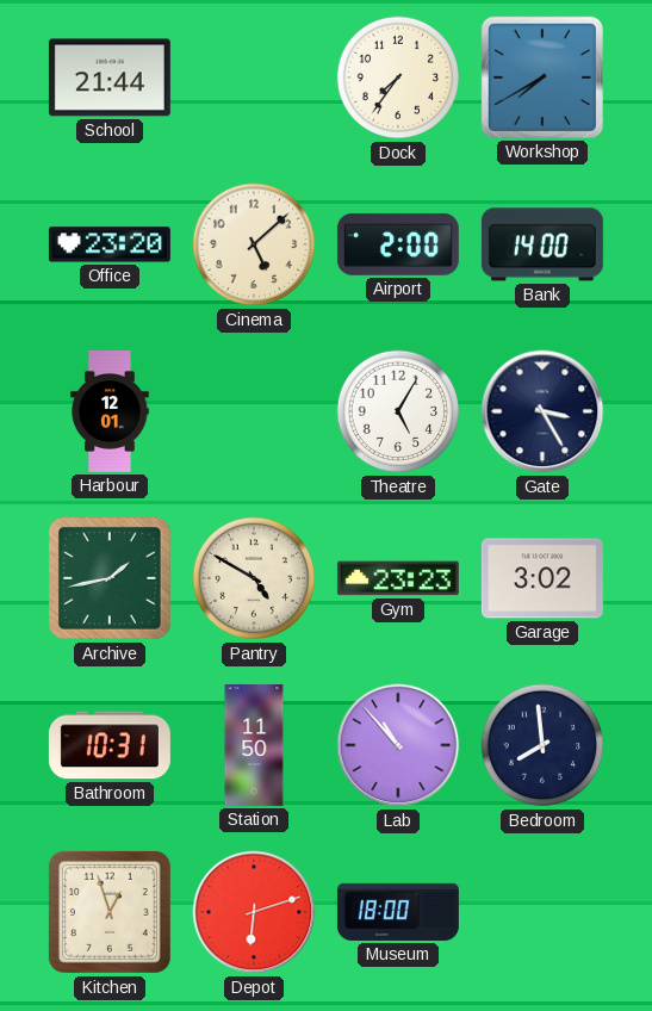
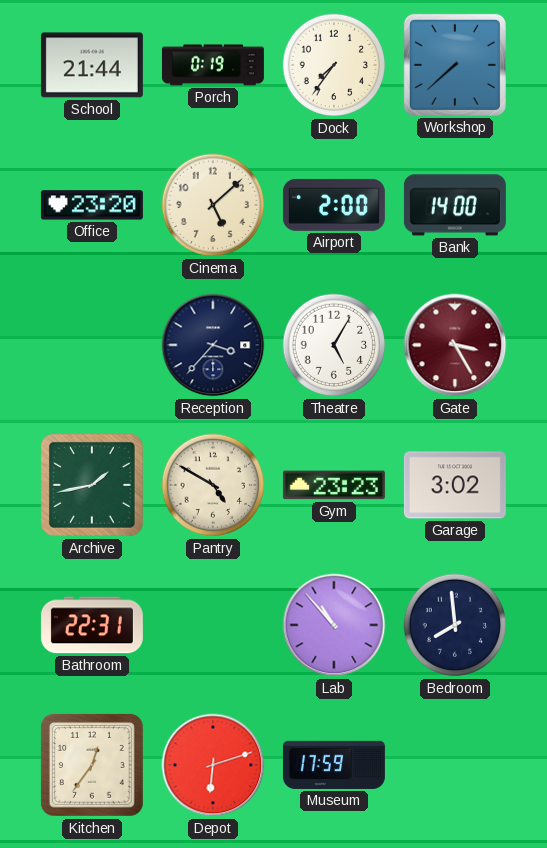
Porch: none -> 0:19 (213, 65)
Workshop: 7:40 -> 7:38 (455, 65)
Harbour: 12:01 -> none (110, 411)
Reception: none -> 3:37 (213, 345)
Gate dial: navy -> burgundy (455, 345)
Bathroom: 10:31 -> 22:31 (92, 625)
Station: 11:50 -> none (254, 745)
Kitchen: 12:57 -> 12:36 (92, 765)
Museum: 18:00 -> 17:59 (334, 765)
